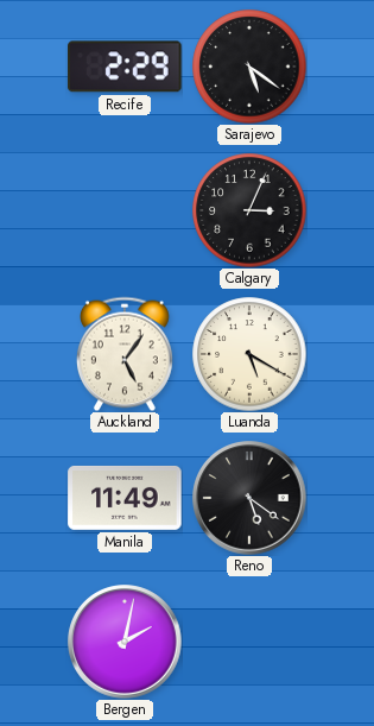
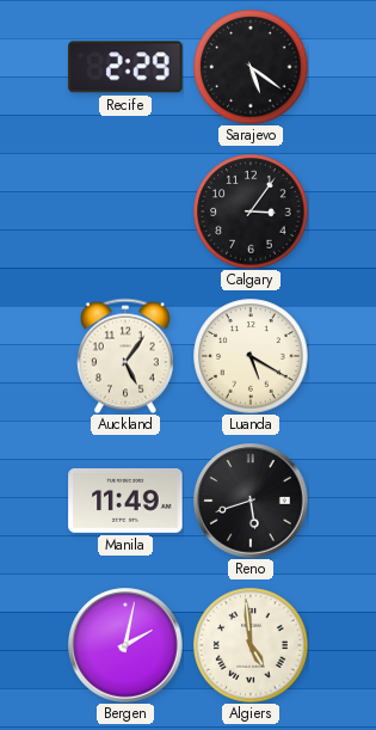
Calgary: 3:04 -> 3:06 (251, 211)
Reno: 5:21 -> 5:42 (251, 501)
Algiers: none -> 4:59 (251, 645)
